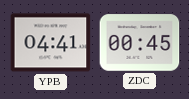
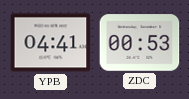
ZDC: 00:45 -> 00:53 (139, 43)
